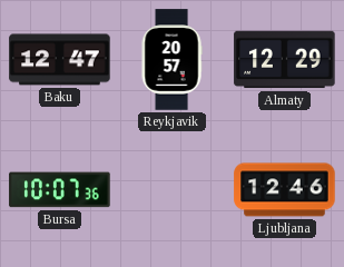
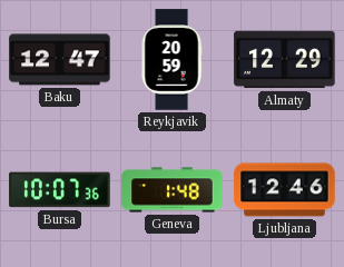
Reykjavik: 20:57 -> 20:59 (171, 60)
Geneva: none -> 1:48 (173, 190)
